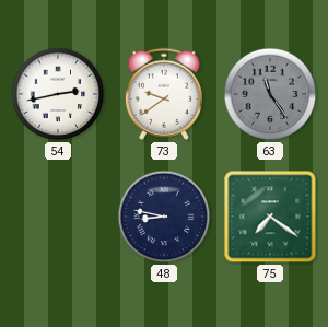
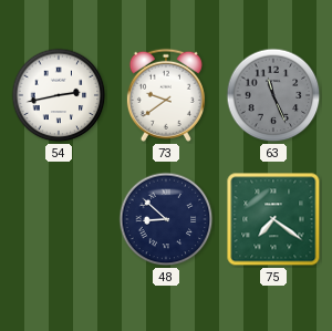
63: 11:24 -> 11:26 (273, 95)
48: 8:47 -> 8:52 (166, 219)
